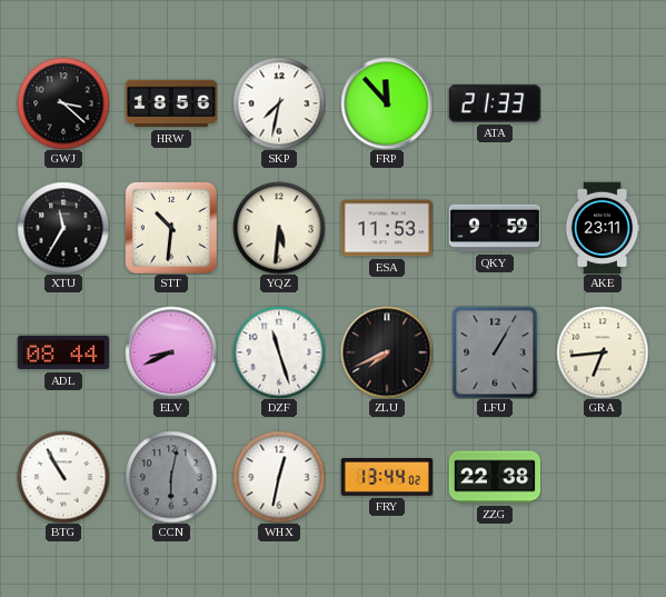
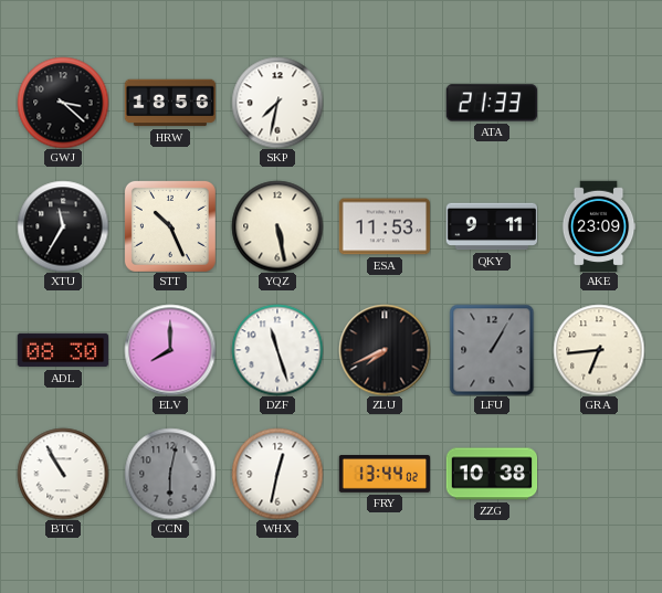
FRP: 11:53 -> none (387, 103)
STT: 10:31 -> 10:26 (170, 226)
YQZ: 5:31 -> 5:28 (277, 226)
QKY: 9:59 -> 9:11 (492, 226)
AKE: 23:11 -> 23:09 (599, 226)
ADL: 08:44 -> 08:30 (63, 350)
ELV: 8:41 -> 8:00 (170, 350)
ZZG: 22:38 -> 10:38 (492, 474)
